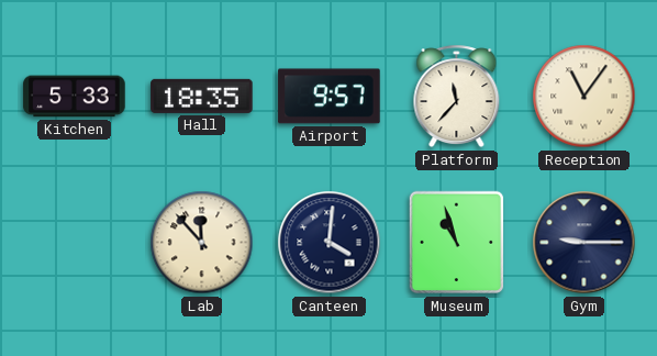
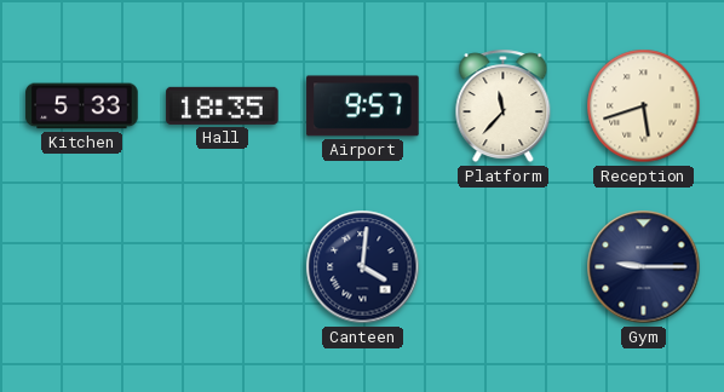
Reception: 11:06 -> 5:42 (644, 106)
Lab: 11:53 -> none (202, 243)
Museum: 10:57 -> none (457, 243)
